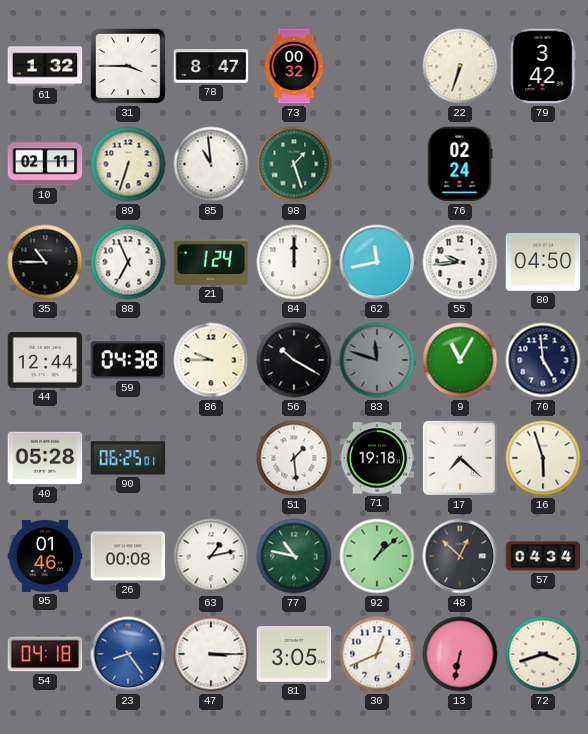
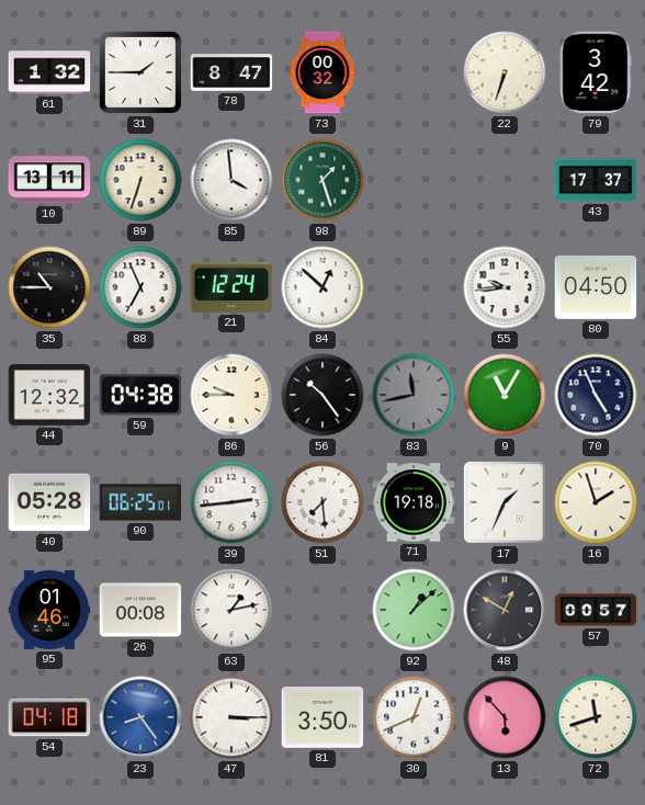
31: 3:45 -> 1:45 (140, 72)
10: 02:11 -> 13:11 (49, 180)
85: 10:59 -> 3:59 (231, 180)
76: 02:24 -> none (460, 164)
43: none -> 17:37 (596, 180)
21: 1:24 -> 12:24 (231, 287)
84: 12:00 -> 12:52 (322, 287)
62: 11:43 -> none (377, 262)
44: 12:44 -> 12:32 (49, 395)
56: 10:20 -> 10:24 (322, 395)
83: 11:48 -> 11:43 (414, 395)
70: 4:59 -> 4:56 (596, 395)
39: none -> 2:44 (231, 502)
51: 1:29 -> 7:29 (322, 502)
17: 7:22 -> 1:34 (505, 502)
16: 5:57 -> 1:57 (596, 502)
77: 10:47 -> none (294, 556)
48: 12:52 -> 12:50 (505, 610)
57: 04:34 -> 00:57 (596, 610)
81: 3:05 -> 3:50 (322, 718)
13: 6:32 -> 5:53 (505, 717)
72: 3:42 -> 11:42 (596, 717)
